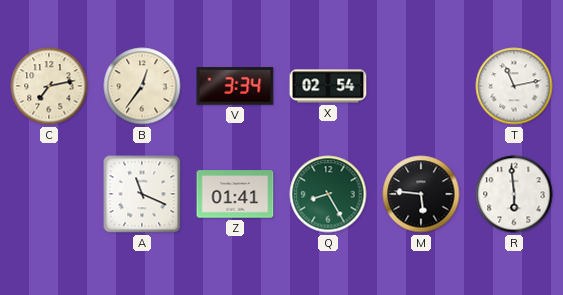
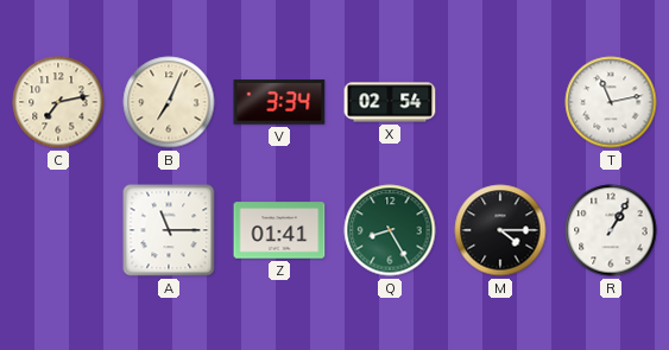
B: 12:36 -> 7:04 (169, 102)
A: 11:19 -> 11:15 (169, 230)
M: 5:46 -> 4:15 (500, 230)
R: 5:59 -> 1:05 (611, 230)
